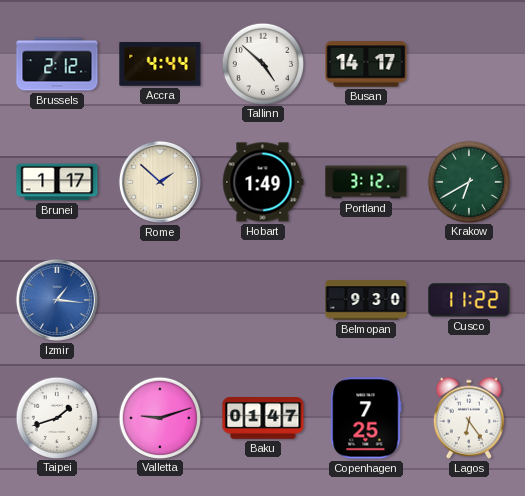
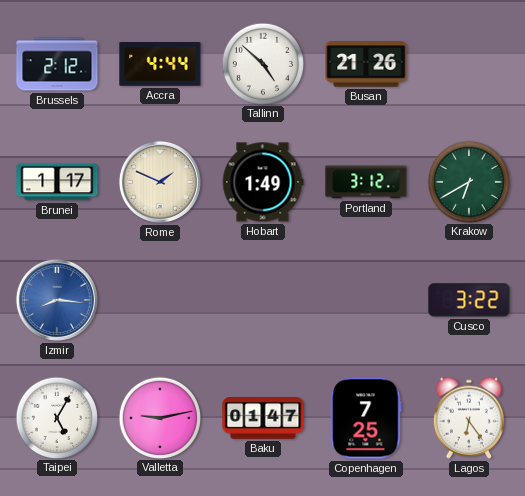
Busan: 14:17 -> 21:26 (366, 64)
Rome: 1:52 -> 1:49 (160, 182)
Izmir: 1:16 -> 8:16 (57, 300)
Belmopan: 9:30 -> none (366, 300)
Cusco: 11:22 -> 3:22 (469, 300)
Taipei: 1:42 -> 5:05 (56, 417)
Valletta: 9:12 -> 9:13 (159, 417)
